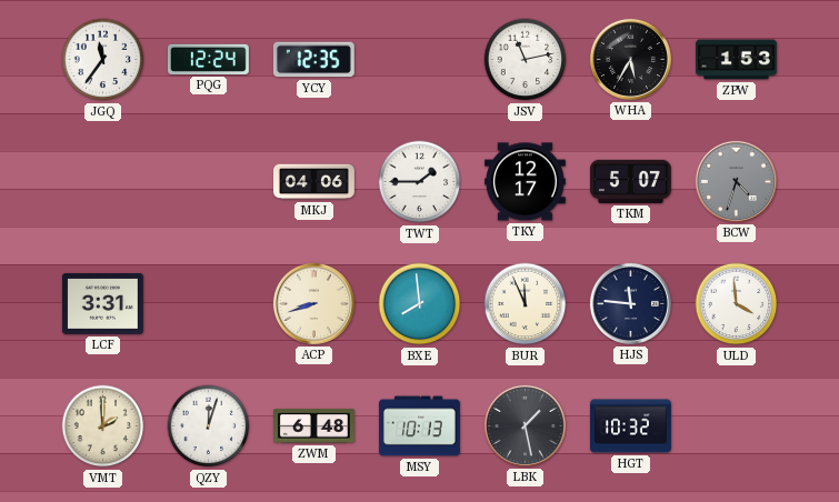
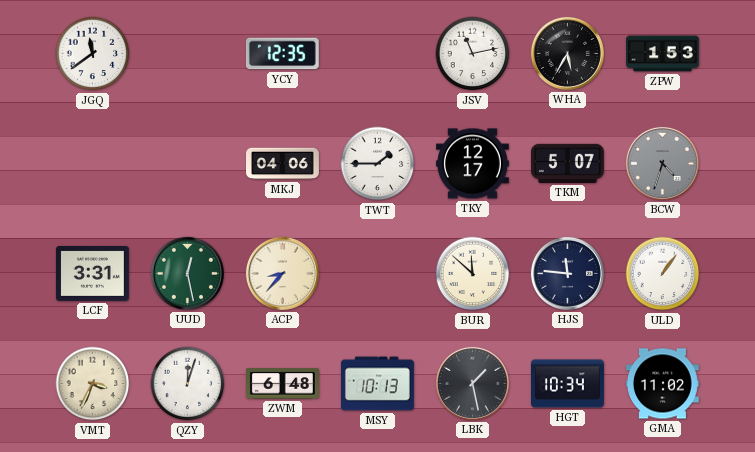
JGQ: 11:36 -> 11:39 (93, 54)
PQG: 12:24 -> none (208, 59)
UUD: none -> 12:28 (187, 273)
ACP: 8:42 -> 8:37 (282, 273)
BXE: 7:59 -> none (420, 304)
BUR: 11:56 -> 11:52 (473, 274)
ULD: 3:59 -> 1:06 (663, 274)
VMT: 2:00 -> 3:34 (93, 384)
HGT: 10:32 -> 10:34 (568, 384)
GMA: none -> 11:02 (662, 384)
